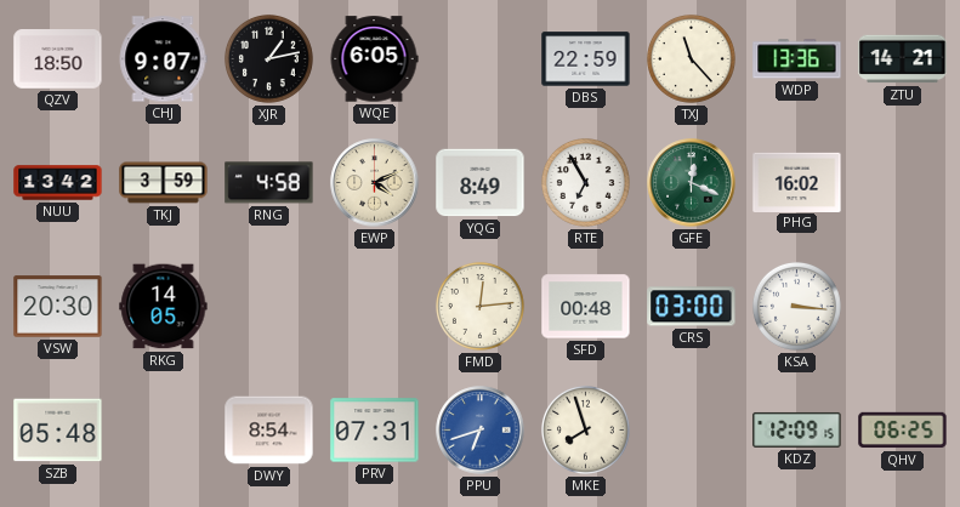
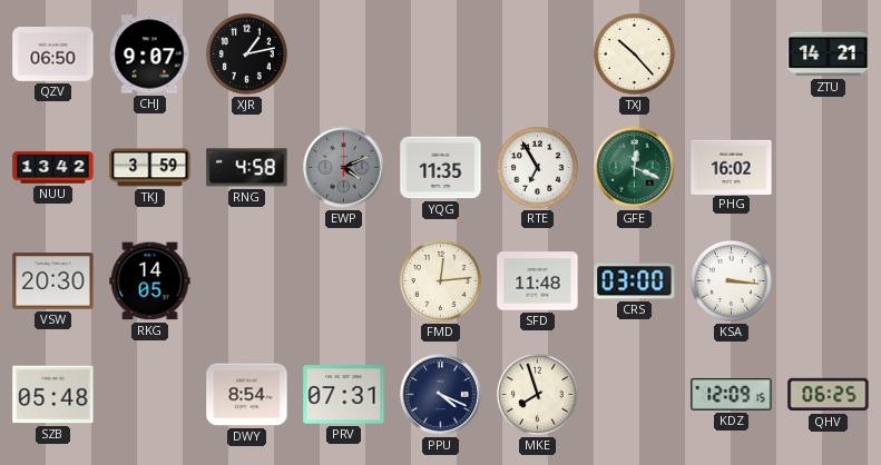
QZV: 18:50 -> 06:50 (53, 55)
WQE: 6:05 -> none (374, 59)
DBS: 22:59 -> none (586, 59)
TXJ: 11:23 -> 10:23 (634, 53)
WDP: 13:36 -> none (797, 59)
EWP dial: cream -> grey (344, 168)
YQG: 8:49 -> 11:35 (441, 168)
SFD: 00:48 -> 11:48 (538, 281)
PPU: 6:42 -> 4:19 (441, 395)
PPU dial: blue -> navy (441, 395)
